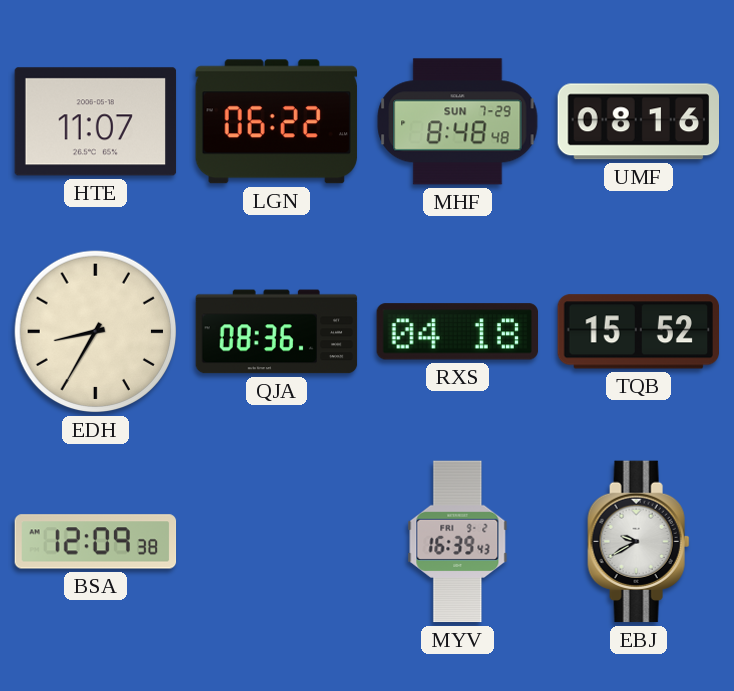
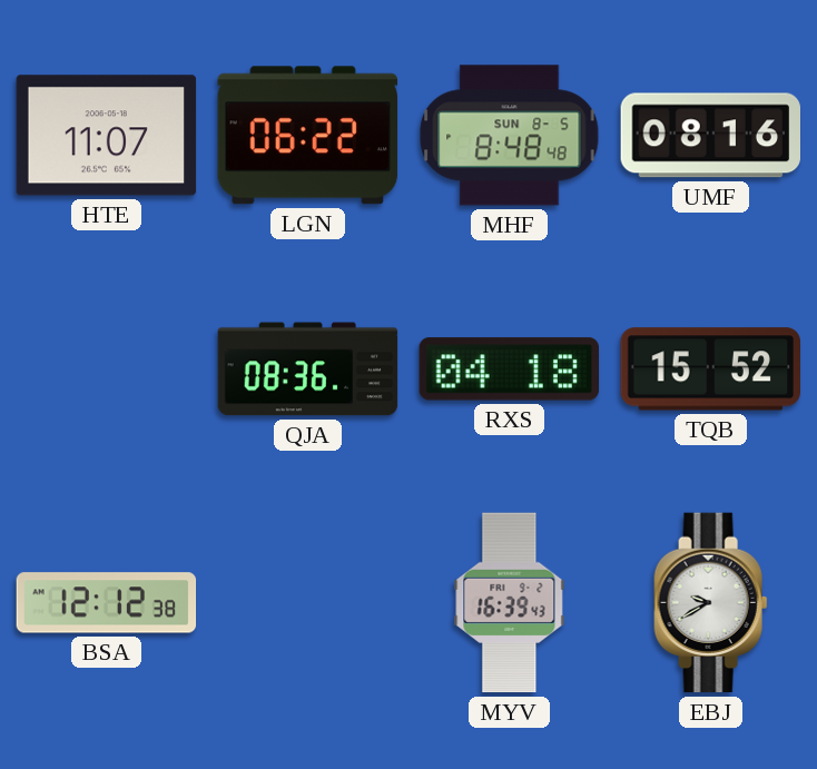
MHF date: SUN 7-29 -> SUN 8-5 (510, 136)
EDH: 8:35 -> none (96, 332)
BSA: 12:09 -> 12:12 (107, 603)
